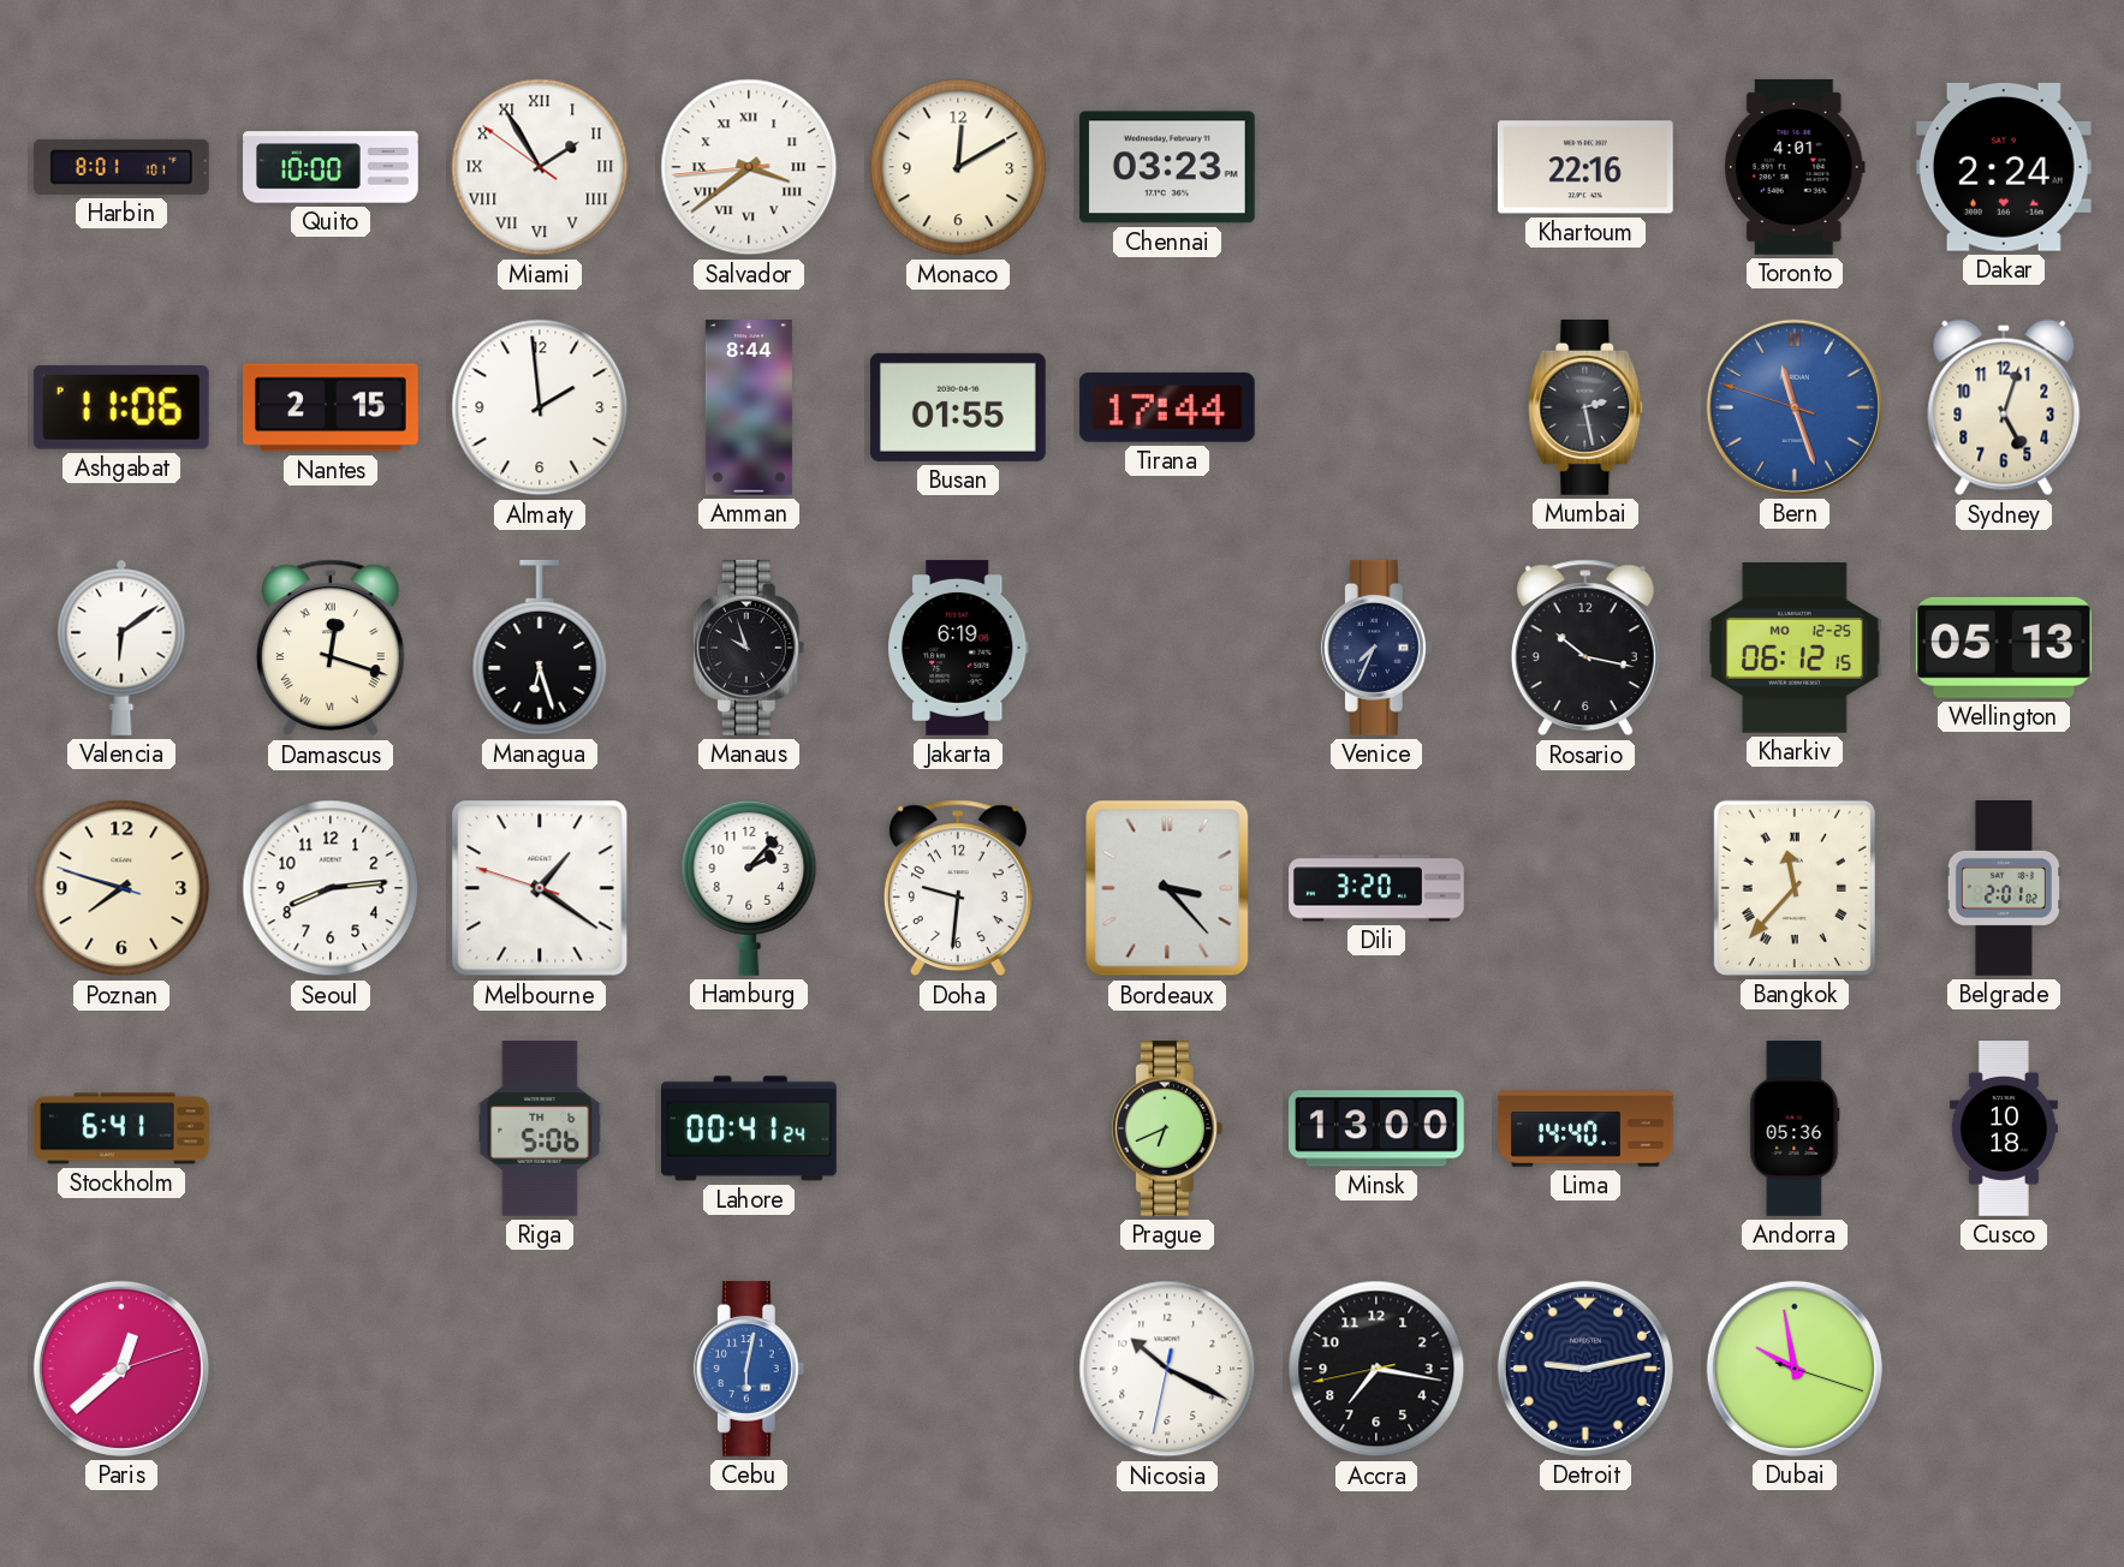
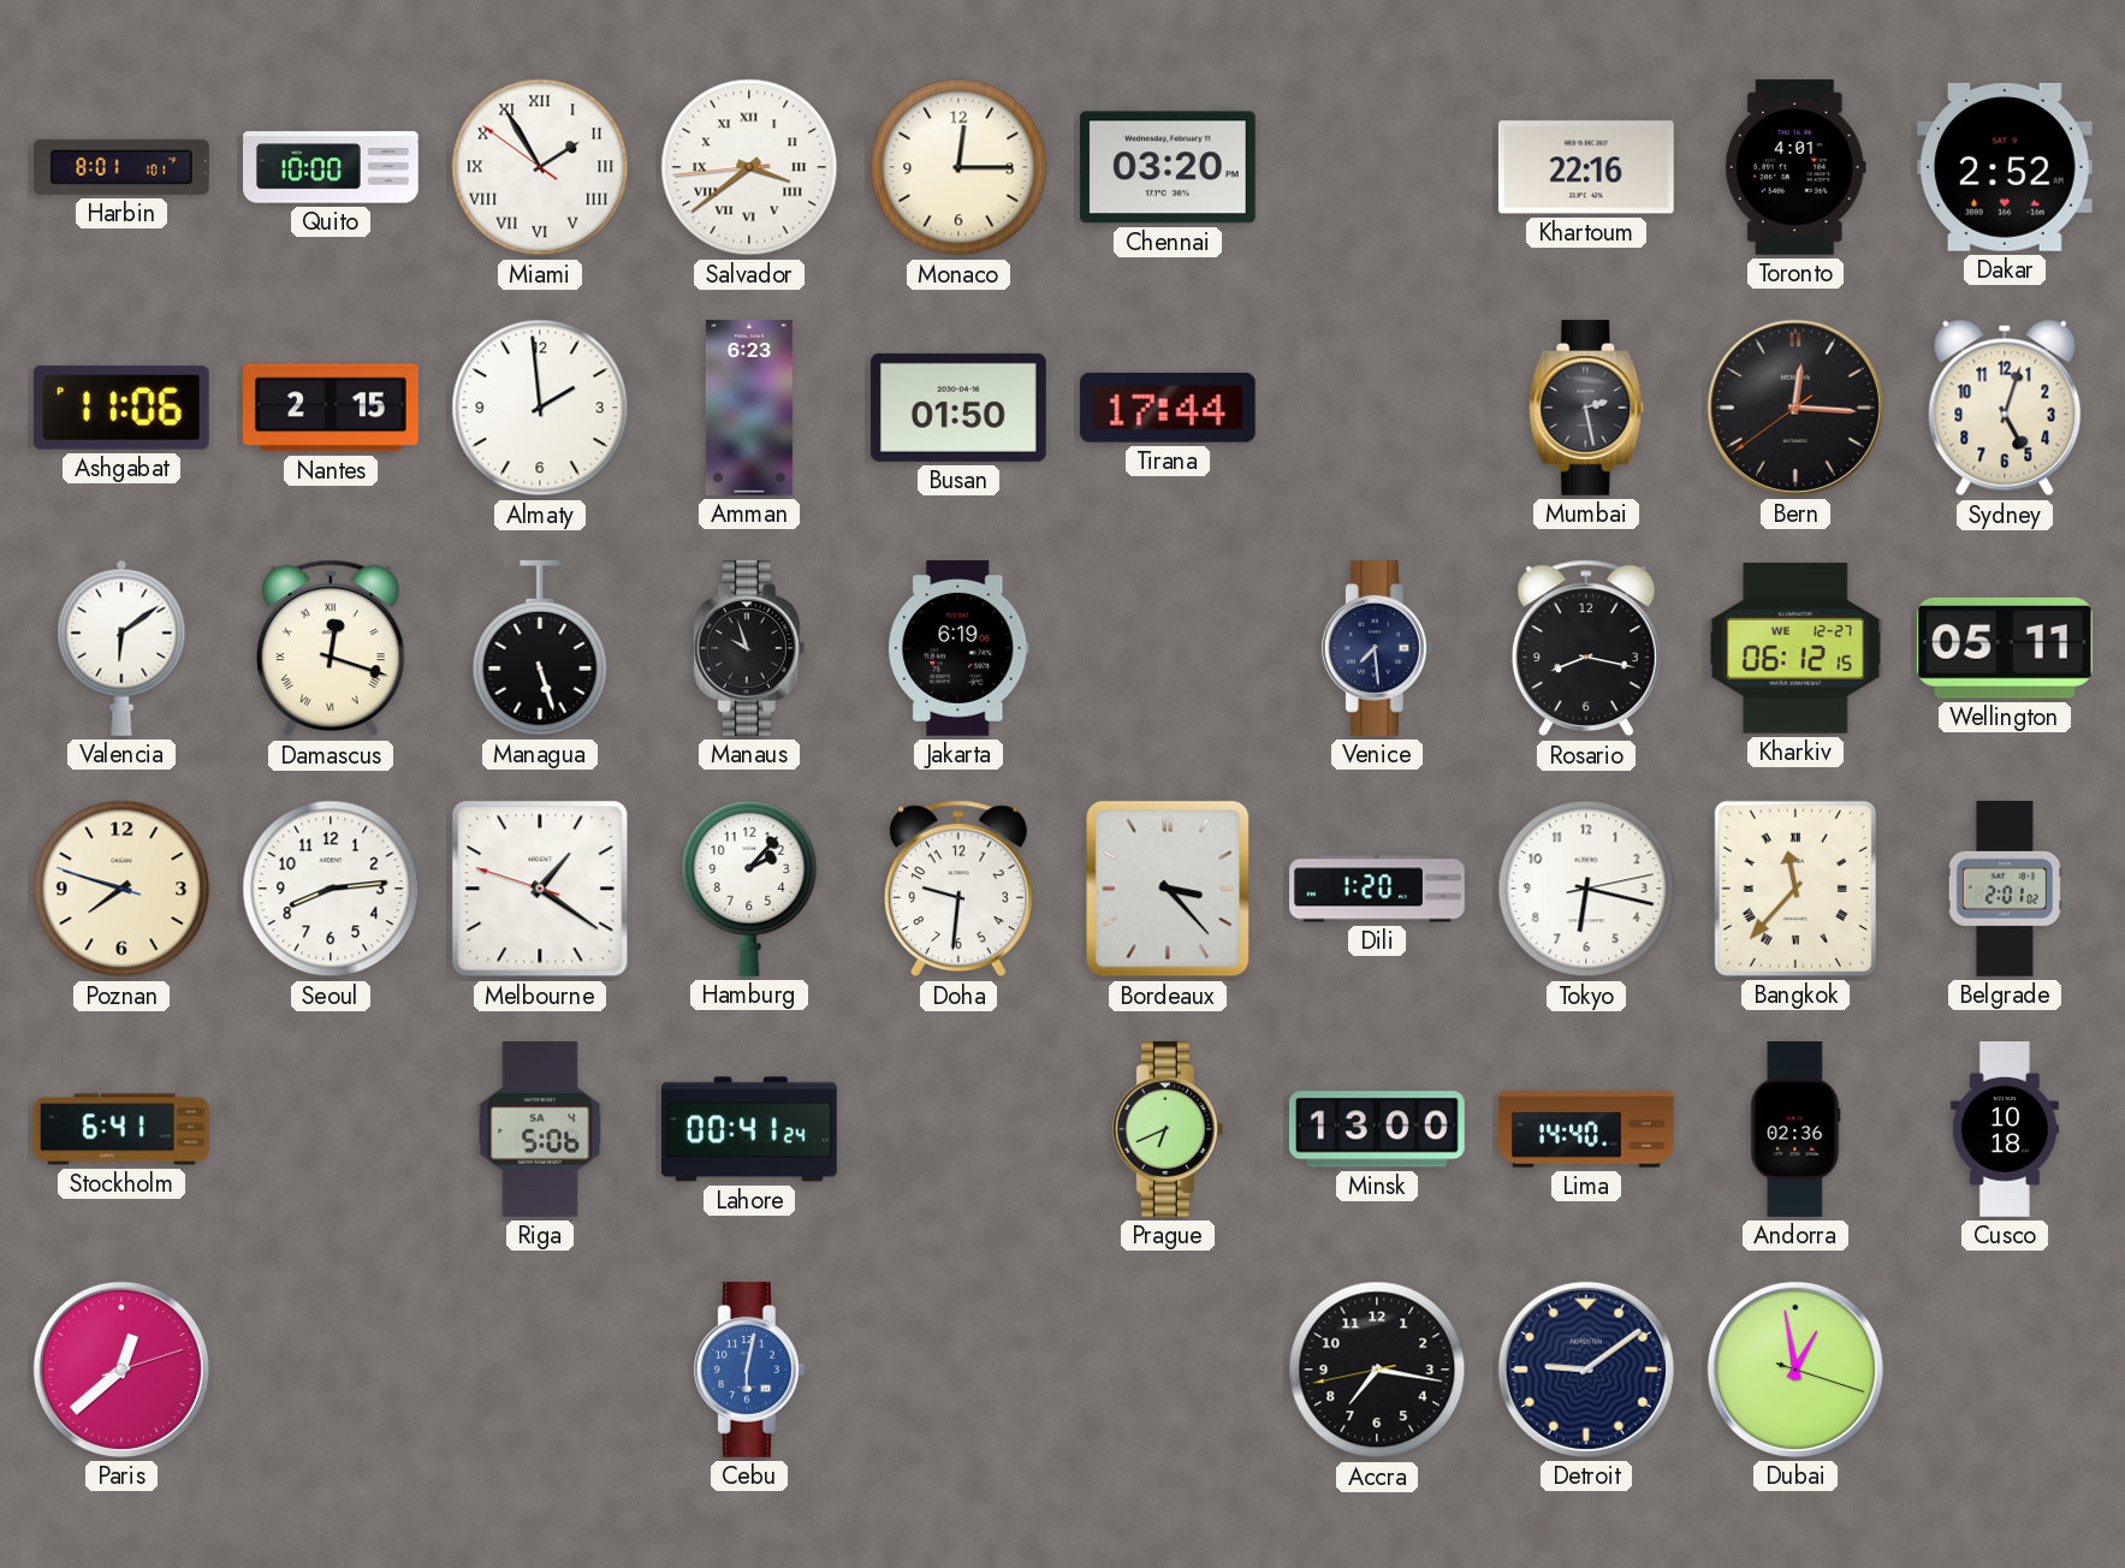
Monaco: 12:10 -> 12:15 (958, 167)
Chennai: 03:23 -> 03:20 (1168, 167)
Dakar: 2:24 -> 2:52 (2005, 167)
Amman: 8:44 -> 6:23 (749, 409)
Busan: 01:55 -> 01:50 (958, 408)
Bern: 11:26 -> 12:15 (1795, 408)
Bern dial: blue -> black (1795, 408)
Managua: 6:27 -> 5:27 (540, 648)
Venice: 7:34 -> 7:29 (1377, 648)
Rosario: 10:17 -> 8:17 (1586, 648)
Kharkiv date: MO 12-25 -> WE 12-27 (1795, 649)
Wellington: 05:13 -> 05:11 (2005, 648)
Dili: 3:20 -> 1:20 (1377, 889)
Tokyo: none -> 6:17 (1586, 889)
Riga date: TH 6 -> SA 4 (540, 1130)
Andorra: 05:36 -> 02:36 (1795, 1129)
Nicosia: 10:19 -> none (1167, 1369)
Detroit: 9:13 -> 9:09 (1586, 1370)
Dubai: 9:58 -> 12:58 (1795, 1370)
